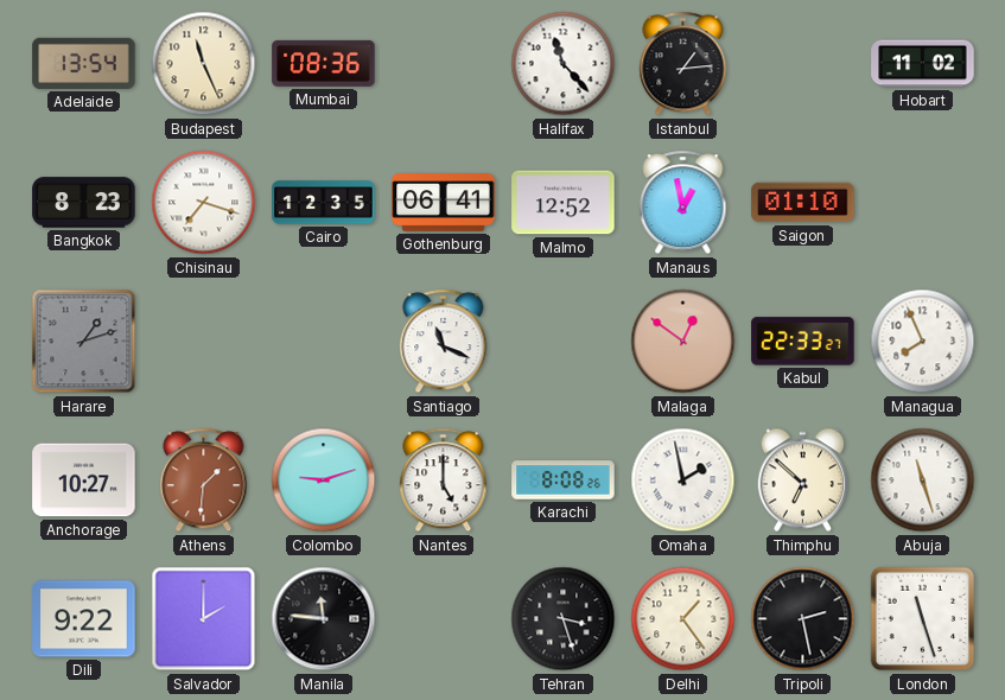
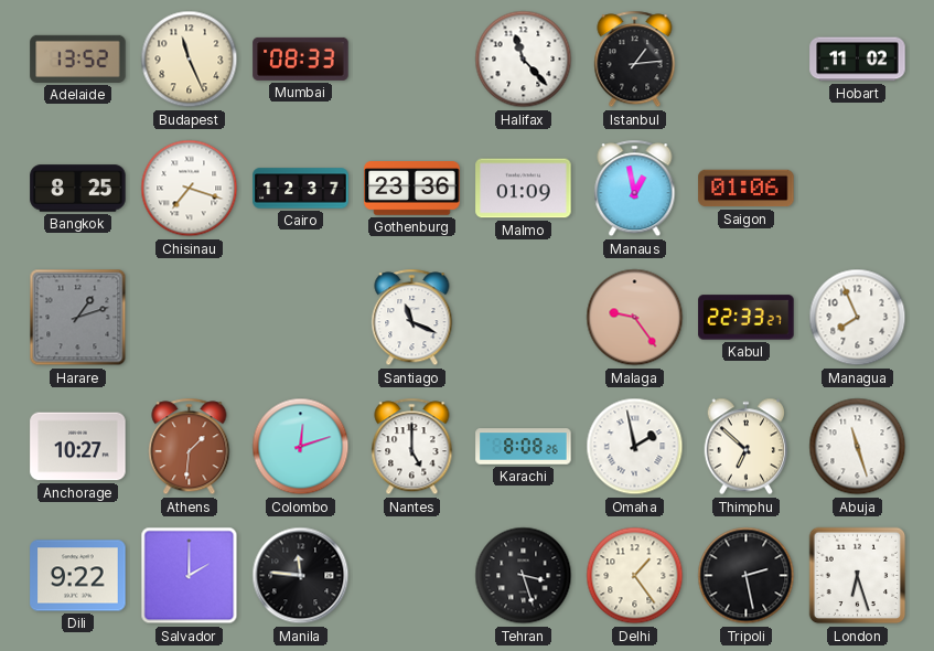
Adelaide: 13:54 -> 13:52 (78, 58)
Mumbai: 08:36 -> 08:33 (301, 58)
Bangkok: 8:23 -> 8:25 (78, 189)
Cairo: 12:35 -> 12:37 (301, 189)
Gothenburg: 06:41 -> 23:36 (412, 189)
Malmo: 12:52 -> 01:09 (524, 189)
Saigon: 01:10 -> 01:06 (747, 189)
Malaga: 12:51 -> 9:24 (635, 318)
Colombo: 9:12 -> 12:12 (301, 447)
London: 11:27 -> 6:27 (858, 576)
